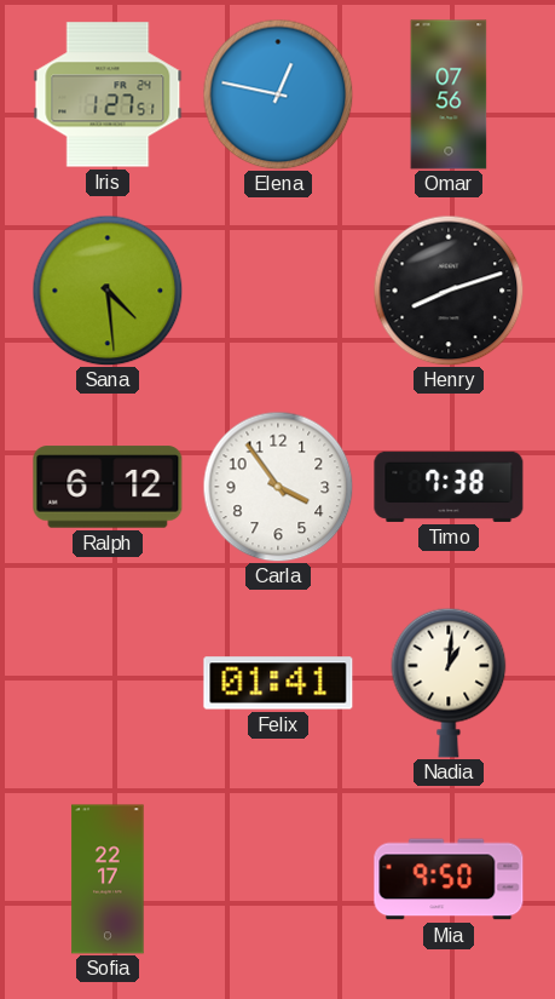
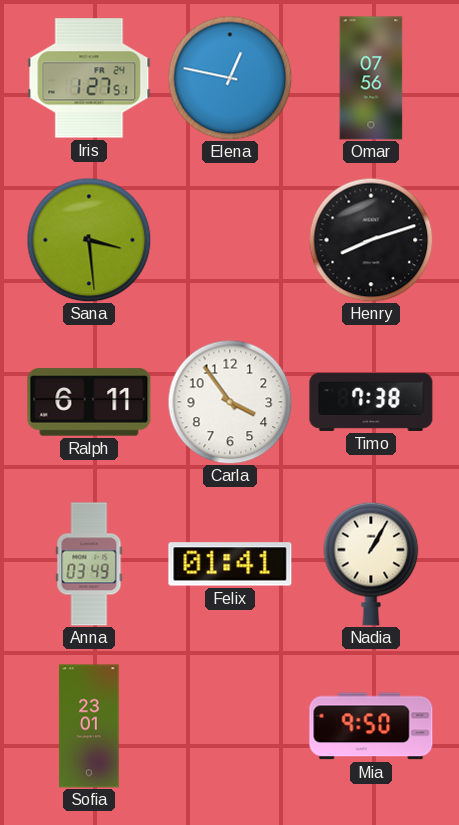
Sana: 4:29 -> 3:29 (89, 240)
Ralph: 6:12 -> 6:11 (89, 402)
Anna: none -> 03:49 (89, 564)
Nadia: 1:01 -> 1:05 (371, 564)
Sofia: 22:17 -> 23:01 (89, 726)
